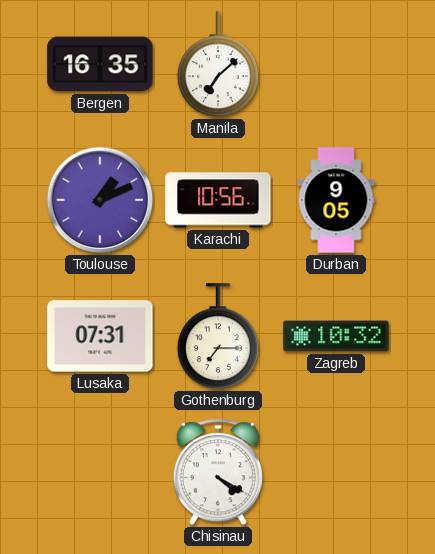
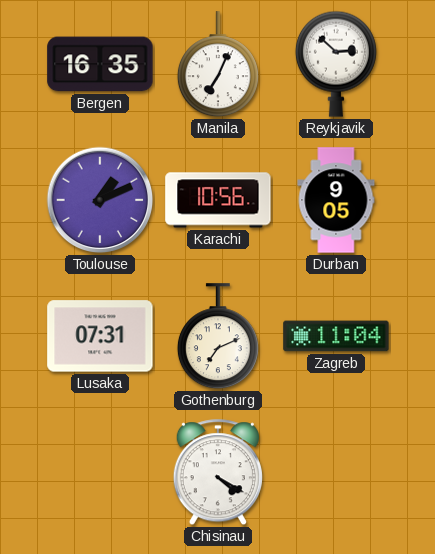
Manila: 7:08 -> 7:04 (218, 65)
Reykjavik: none -> 2:52 (336, 64)
Gothenburg: 7:15 -> 7:11 (218, 337)
Zagreb: 10:32 -> 11:04 (336, 336)
